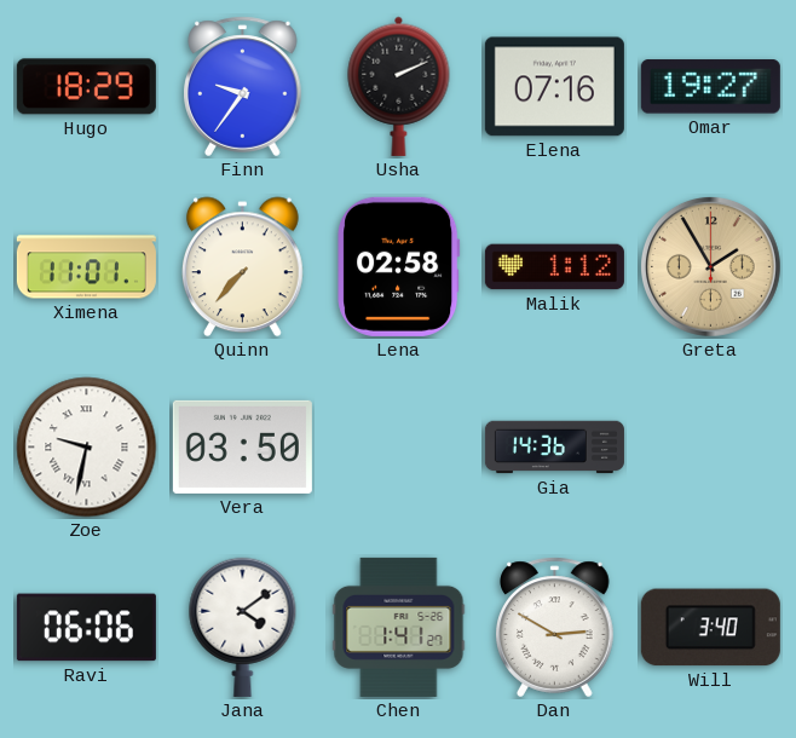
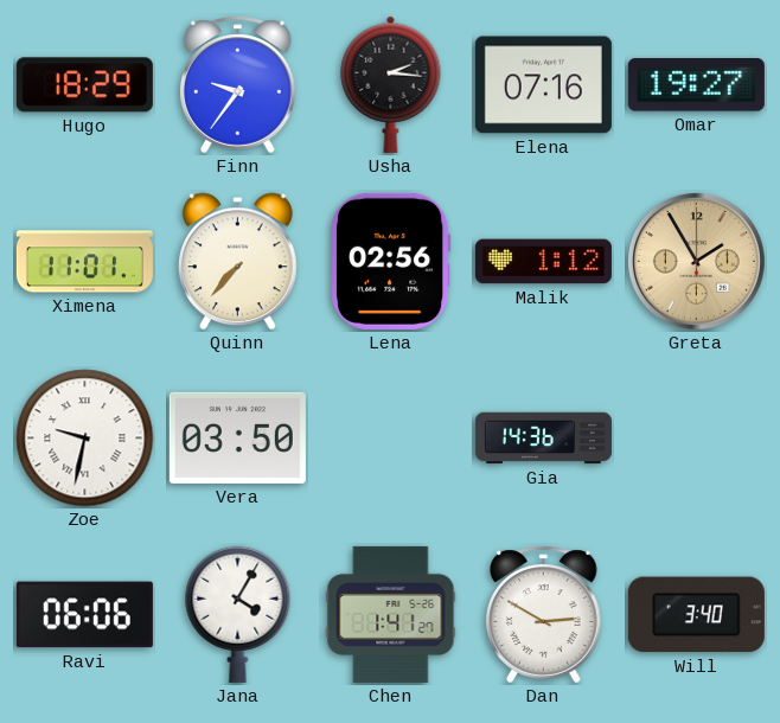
Usha: 2:11 -> 2:16 (391, 84)
Lena: 02:58 -> 02:56 (391, 261)
Jana: 4:09 -> 4:05 (238, 614)
